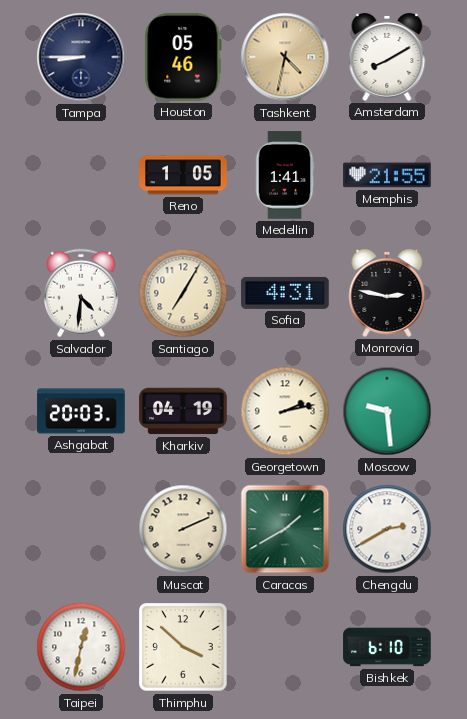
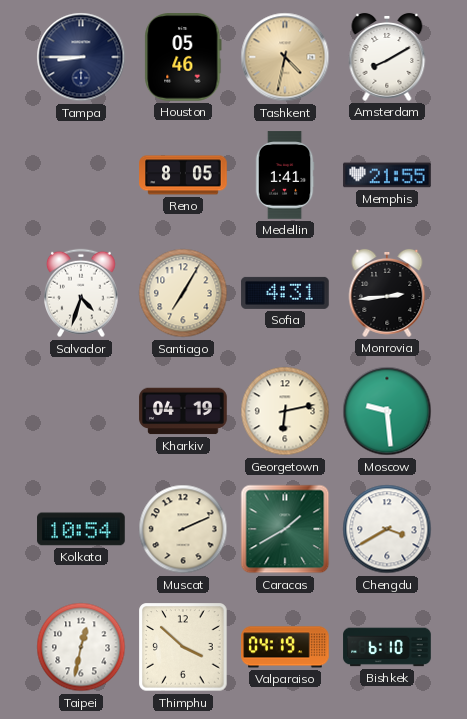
Reno: 1:05 -> 8:05 (183, 175)
Salvador: 4:31 -> 4:33 (82, 293)
Monrovia: 2:47 -> 2:44 (387, 293)
Ashgabat: 20:03 -> none (81, 411)
Georgetown: 2:13 -> 6:13 (285, 411)
Kolkata: none -> 10:54 (81, 529)
Chengdu: 2:40 -> 3:40 (387, 529)
Valparaiso: none -> 04:19 (285, 647)
